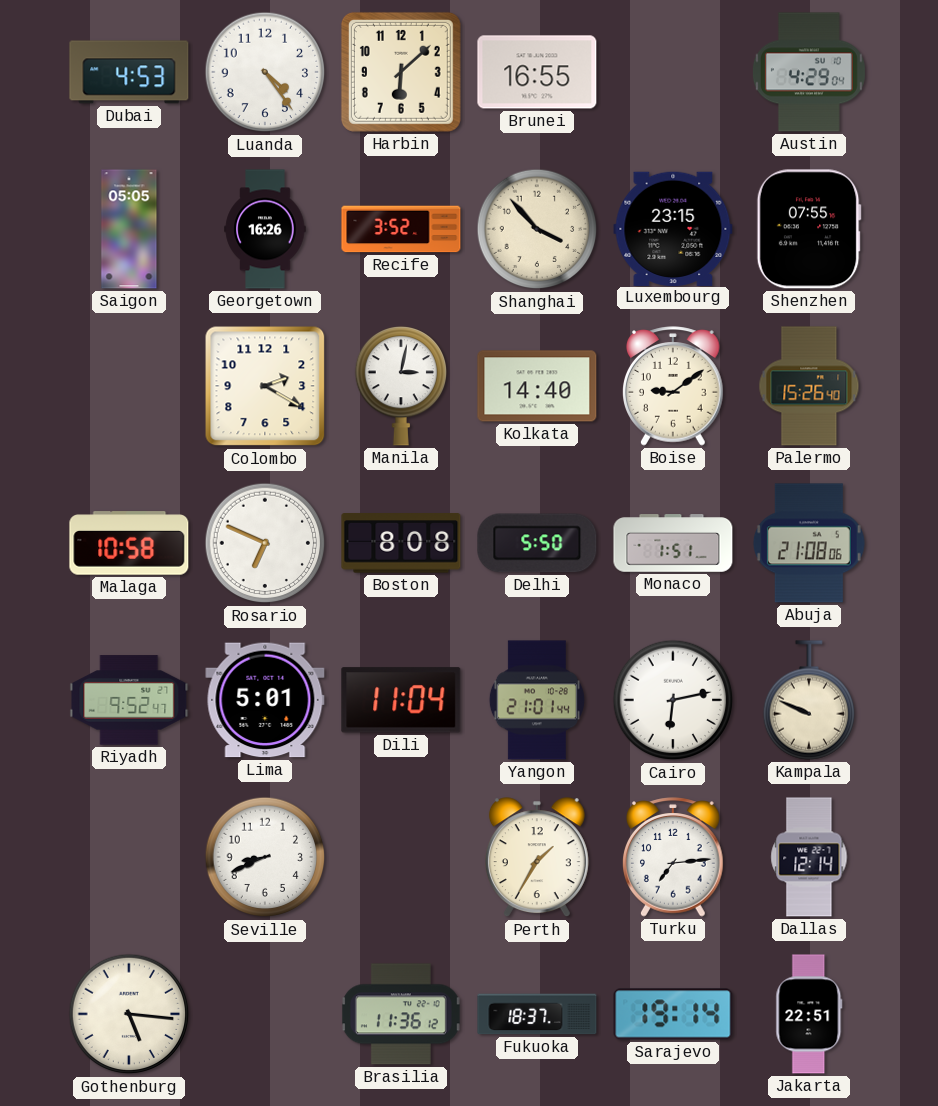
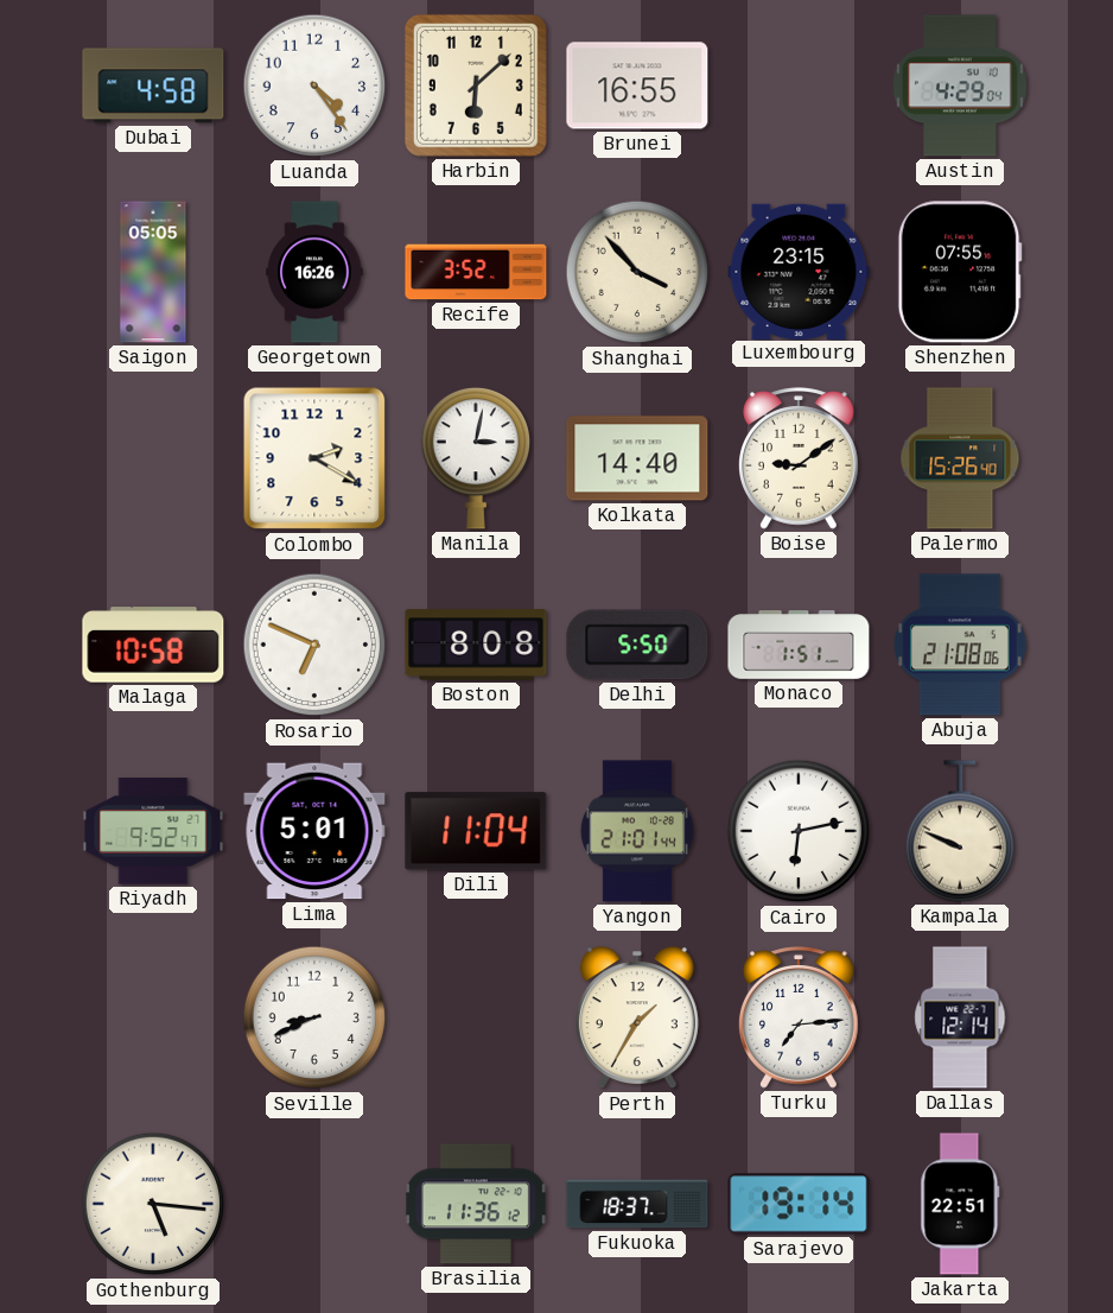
Dubai: 4:53 -> 4:58 (153, 85)
